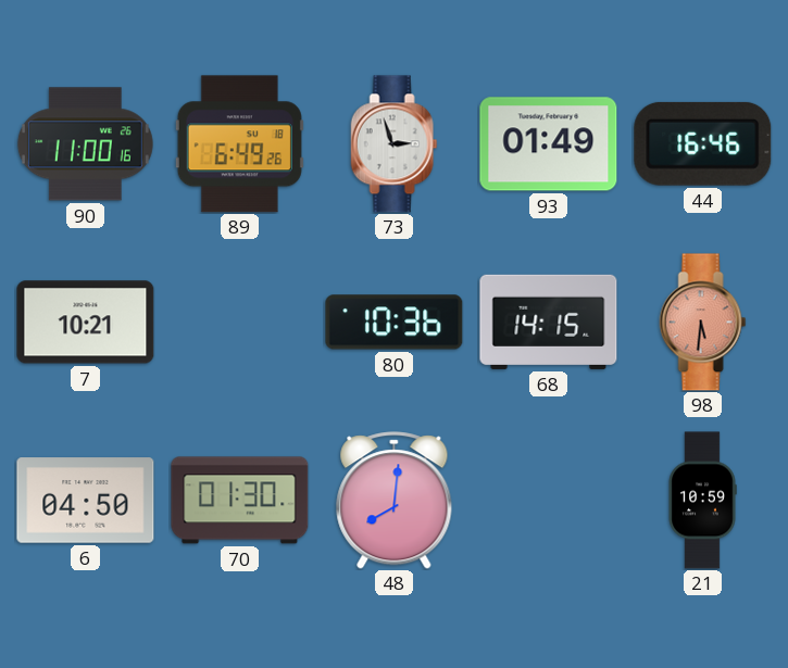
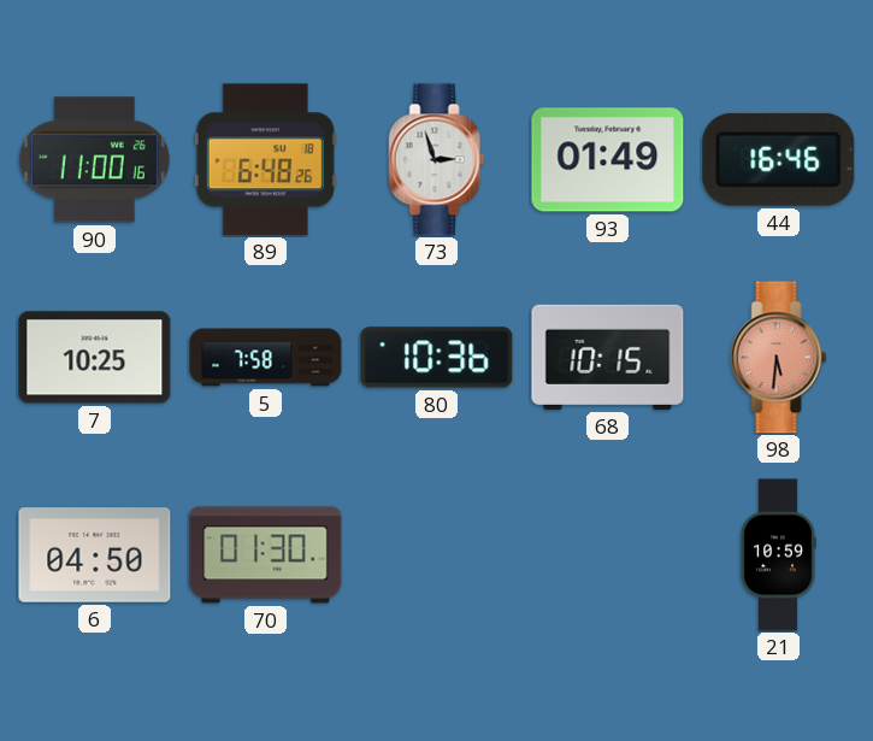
89: 6:49 -> 6:48 (265, 160)
7: 10:21 -> 10:25 (95, 358)
5: none -> 7:58 (266, 358)
68: 14:15 -> 10:15 (608, 357)
48: 8:01 -> none (395, 501)
